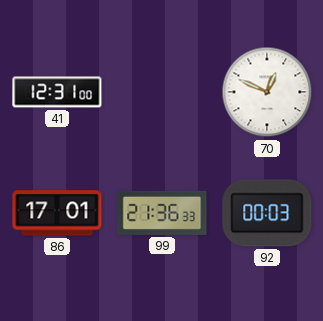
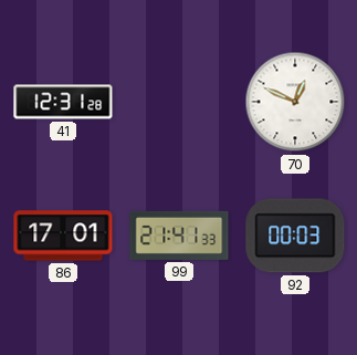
41: 12:31:00 -> 12:31:28 (63, 102)
99: 21:36 -> 21:41 (179, 236)
